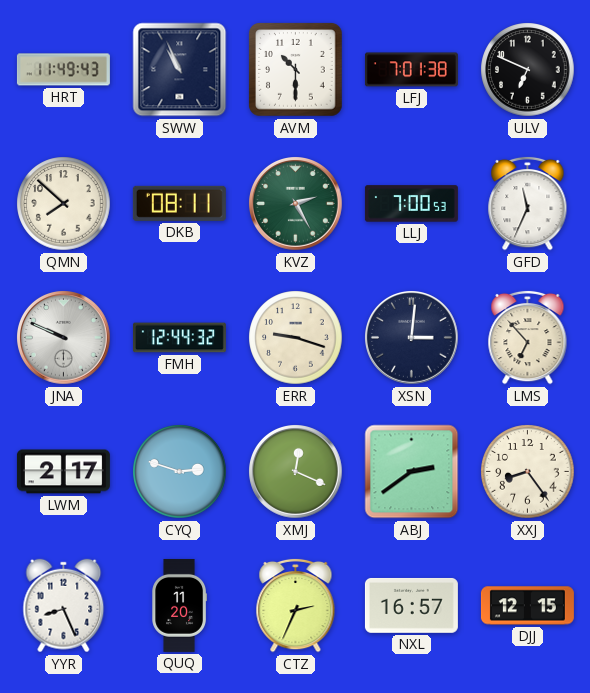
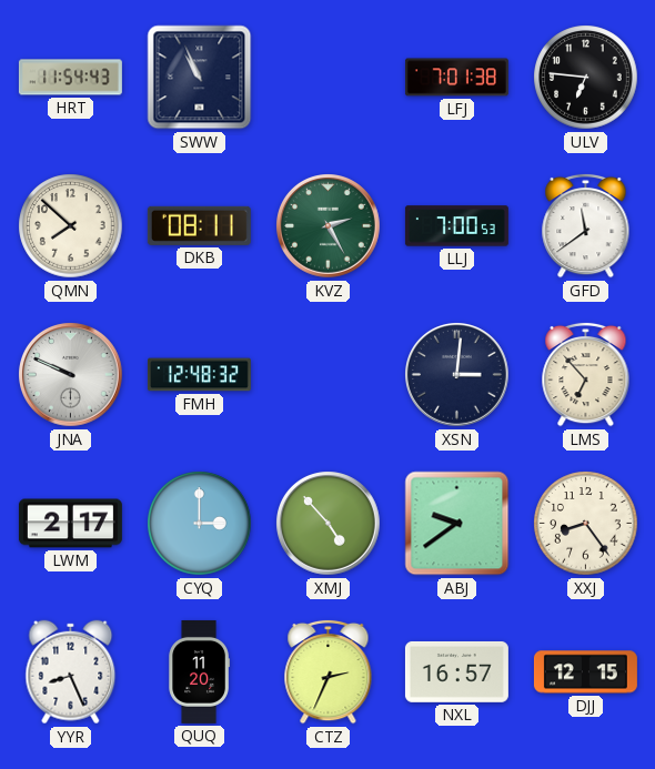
HRT: 11:49 -> 11:54 (70, 78)
AVM: 10:30 -> none (296, 70)
ULV: 6:49 -> 6:46 (586, 78)
GFD: 11:34 -> 11:39 (586, 225)
FMH: 12:44 -> 12:48 (199, 375)
ERR: 9:18 -> none (296, 338)
CYQ: 2:48 -> 3:00 (200, 524)
XMJ: 12:19 -> 4:53 (329, 524)
ABJ: 2:39 -> 9:39 (457, 524)
